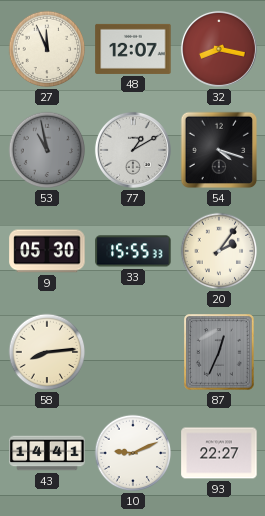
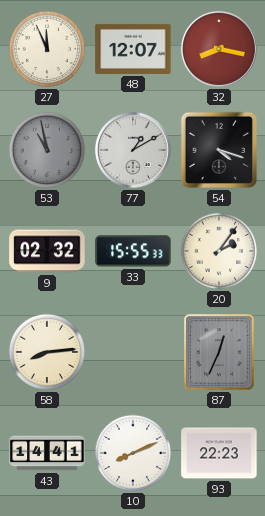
9: 05:30 -> 02:32 (47, 251)
10: 9:11 -> 8:11 (133, 453)
93: 22:27 -> 22:23 (219, 453)
